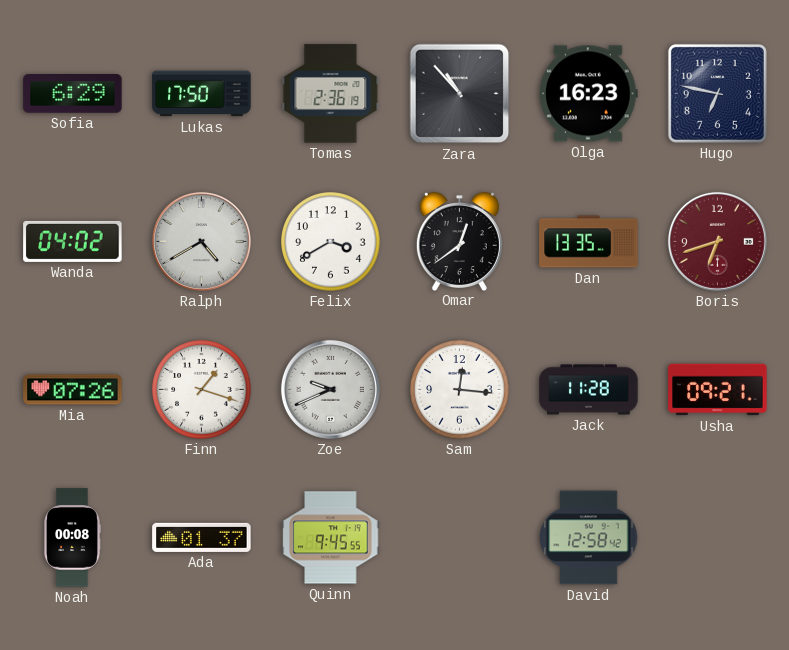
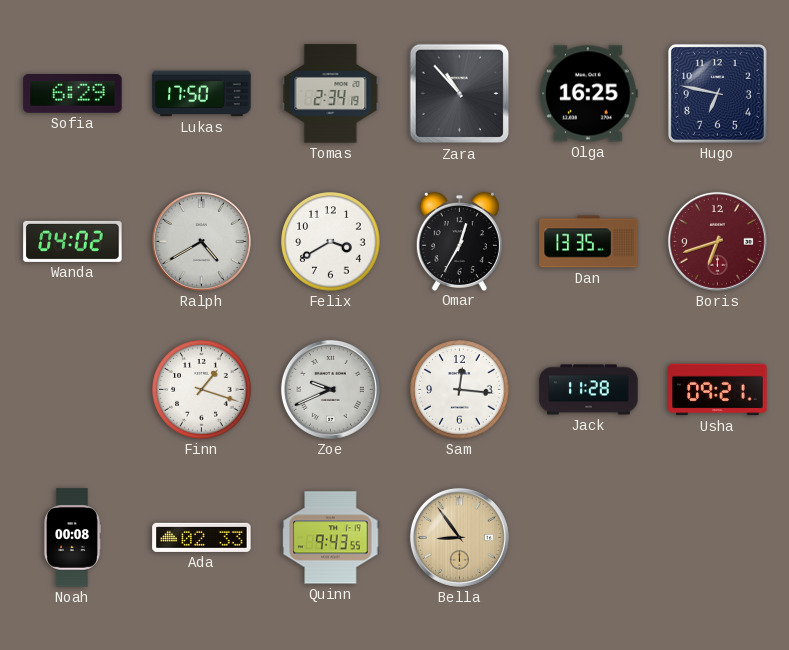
Tomas: 2:36 -> 2:34 (331, 94)
Olga: 16:23 -> 16:25 (588, 94)
Omar: 12:39 -> 12:35 (459, 241)
Mia: 07:26 -> none (73, 390)
Ada: 01:37 -> 02:33 (202, 537)
Quinn: 9:45 -> 9:43 (331, 538)
Bella: none -> 8:54 (459, 537)
David: 12:58 -> none (589, 538)
